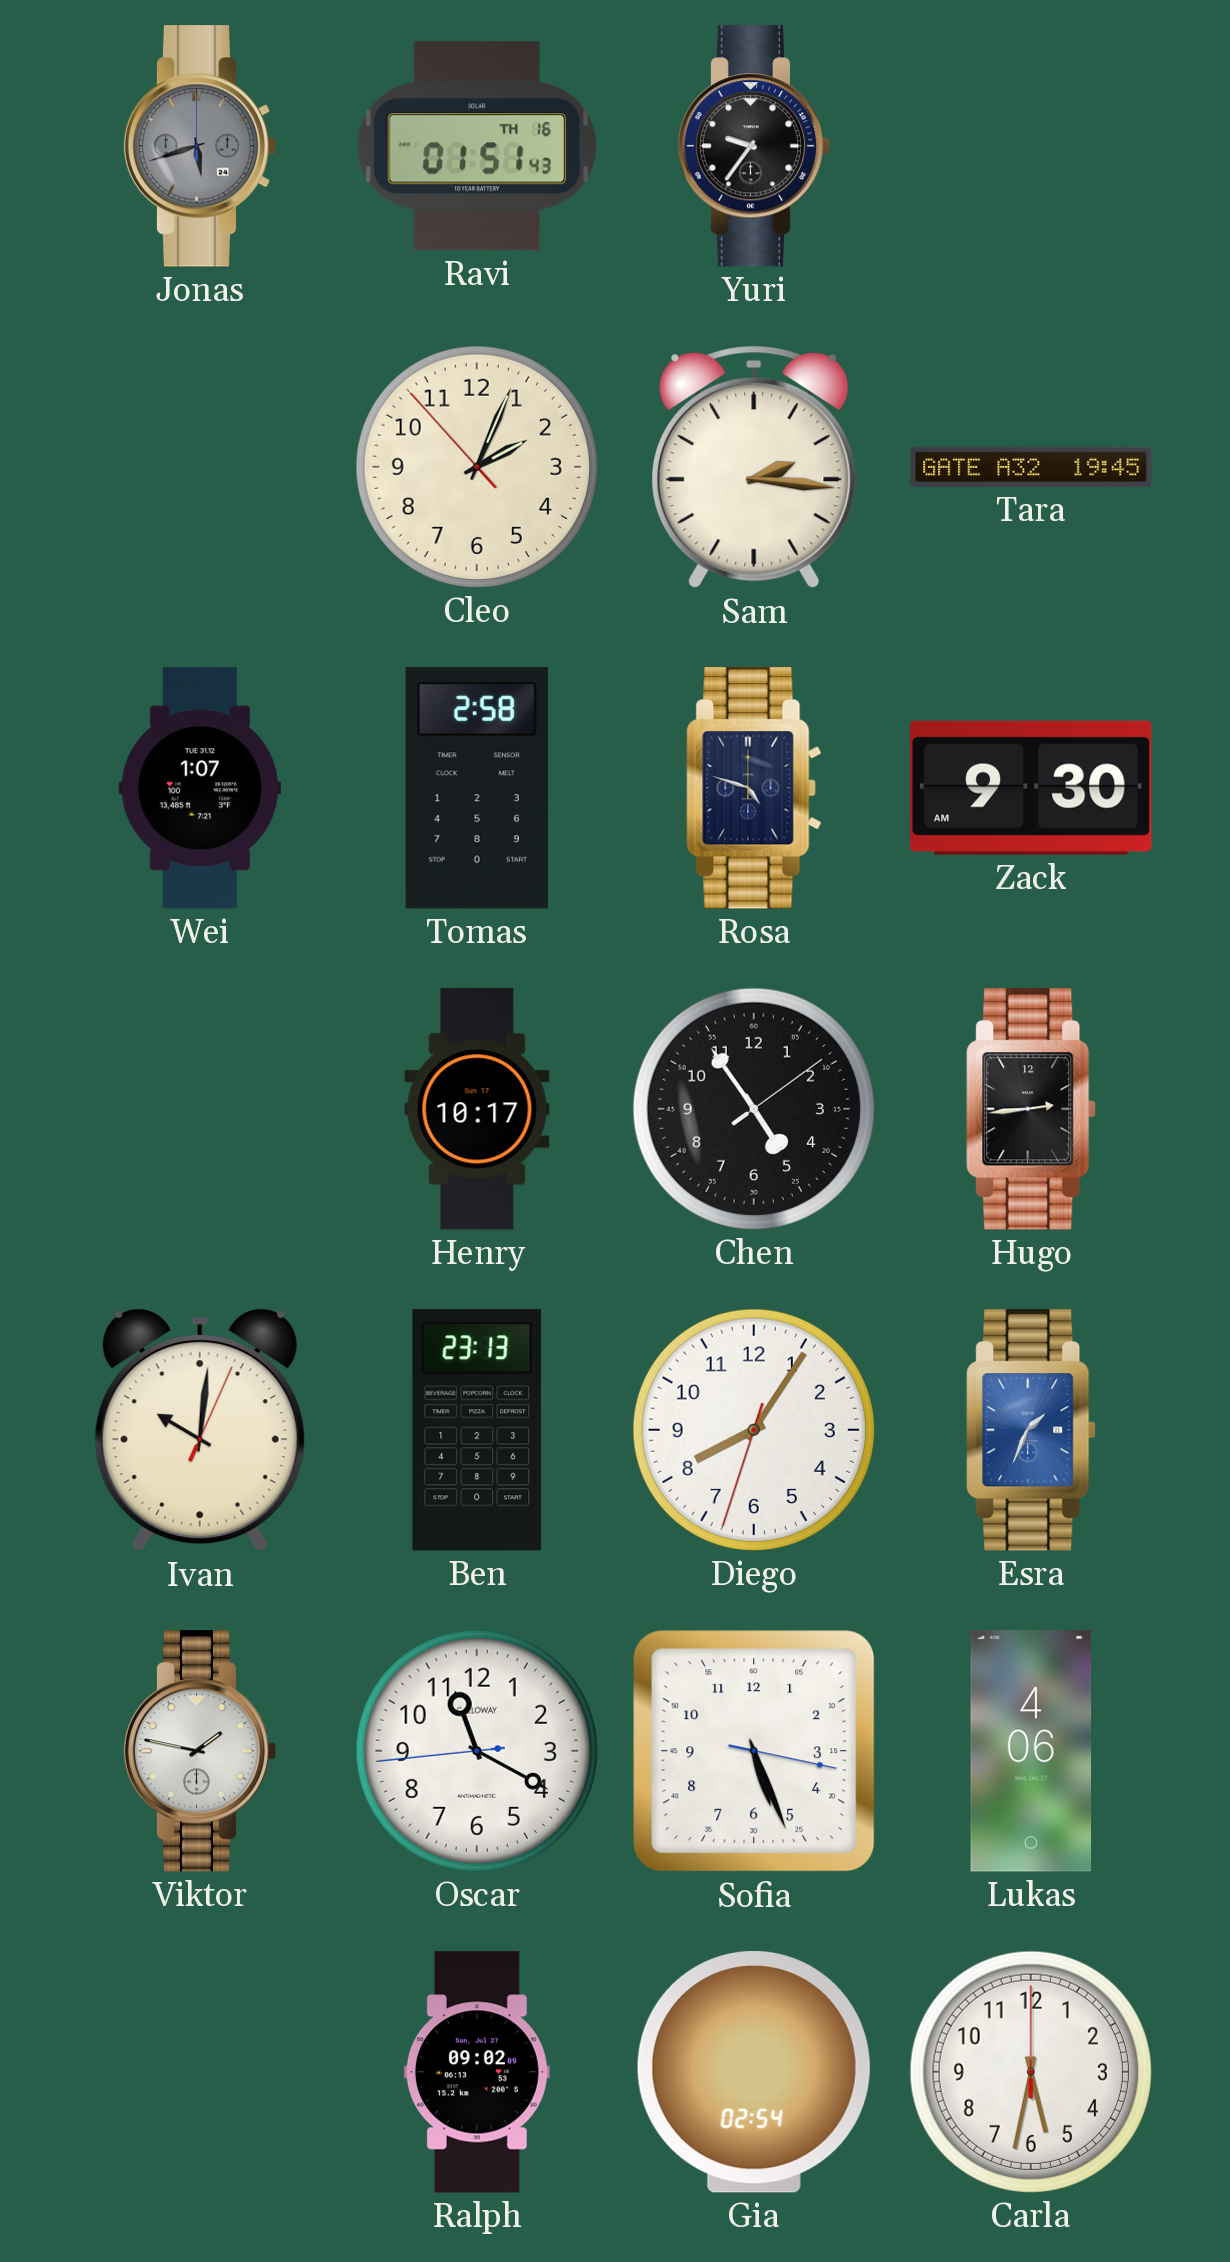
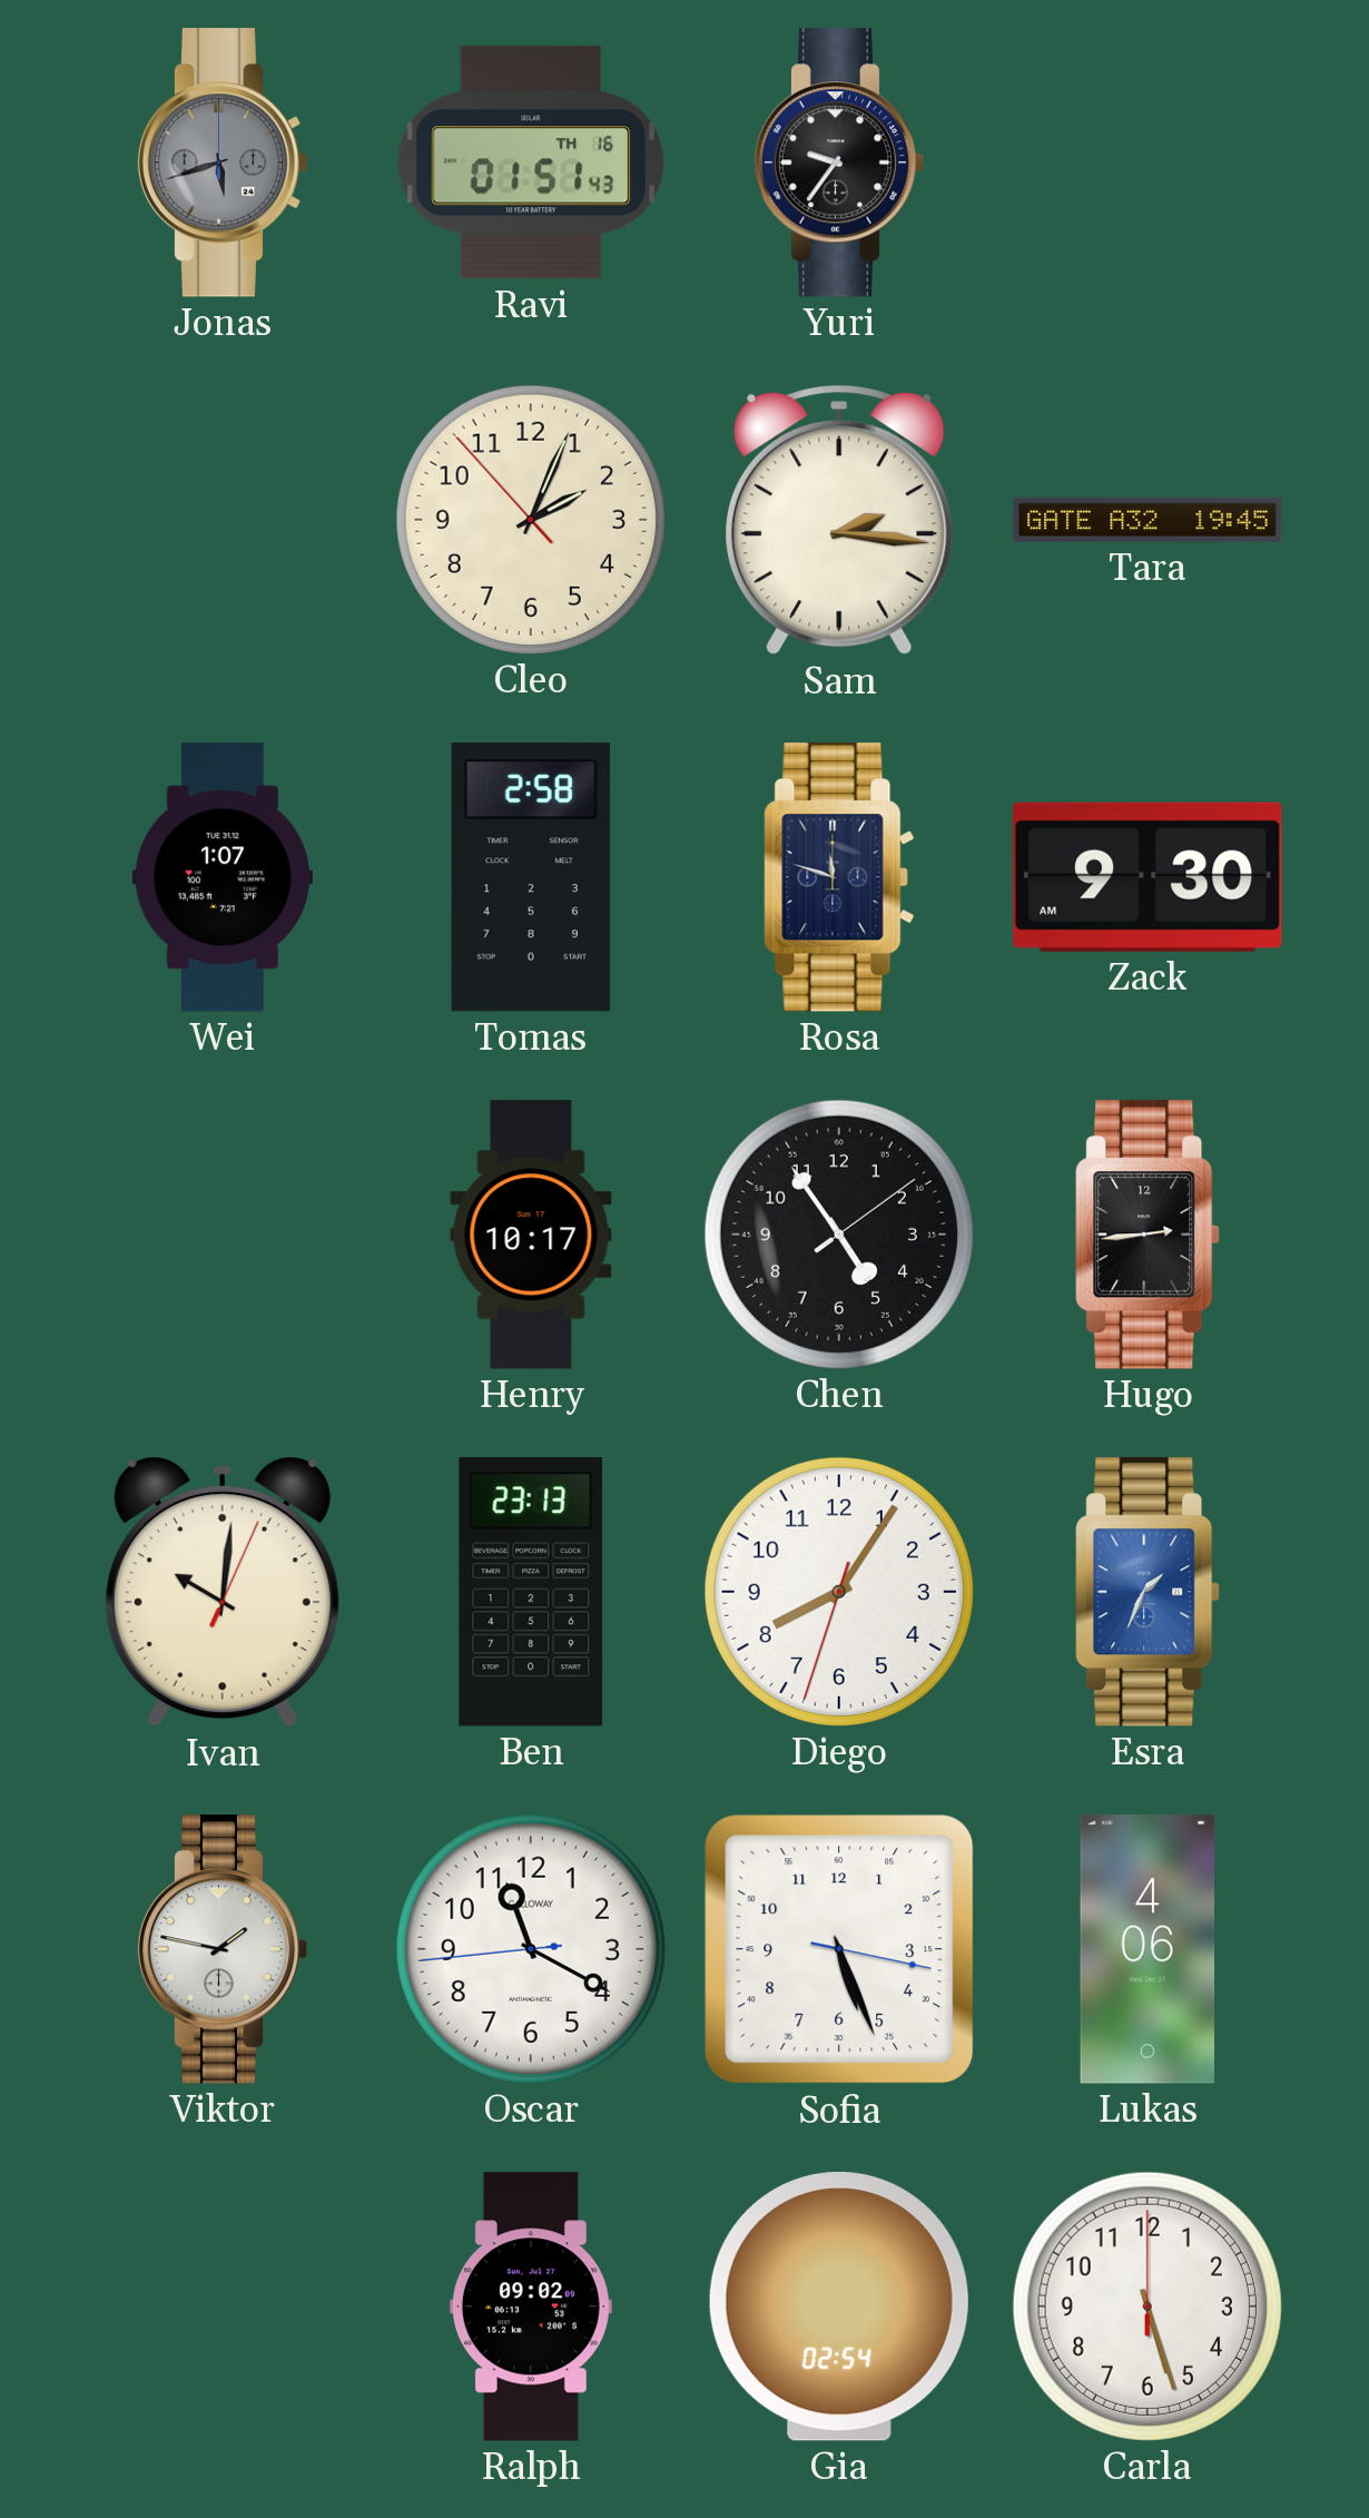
Rosa: 4:48 -> 11:48 (839, 877)
Carla: 5:32 -> 5:27 (1148, 2306)
